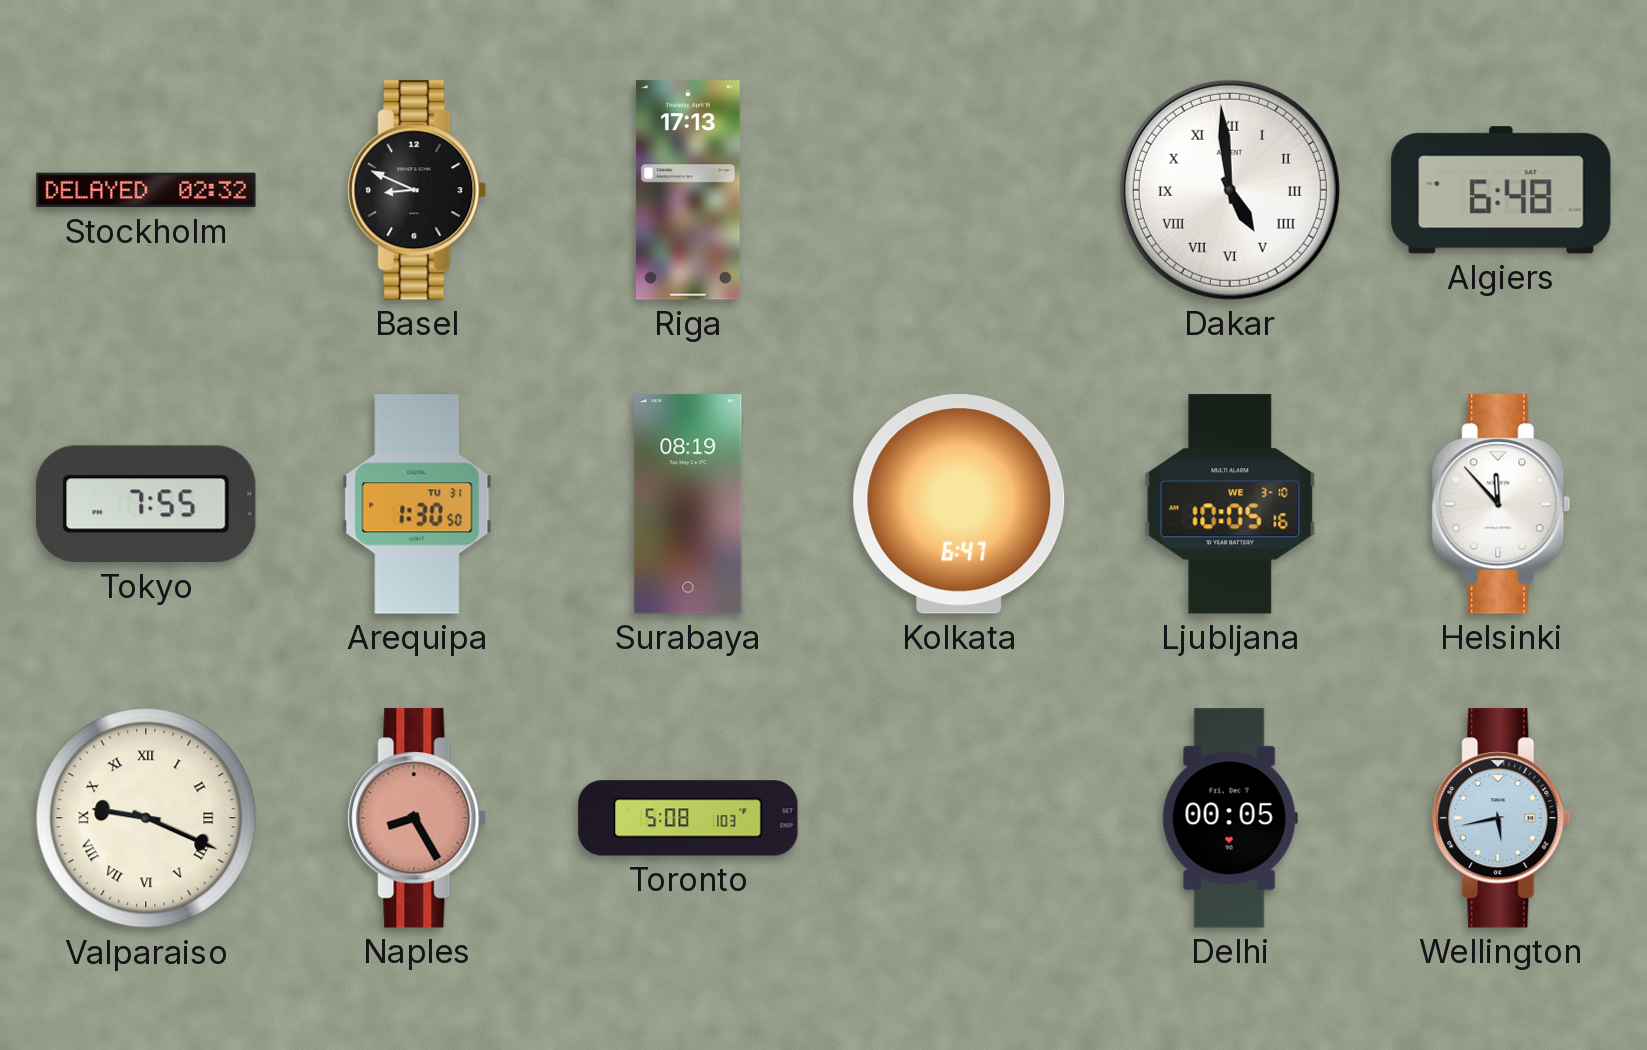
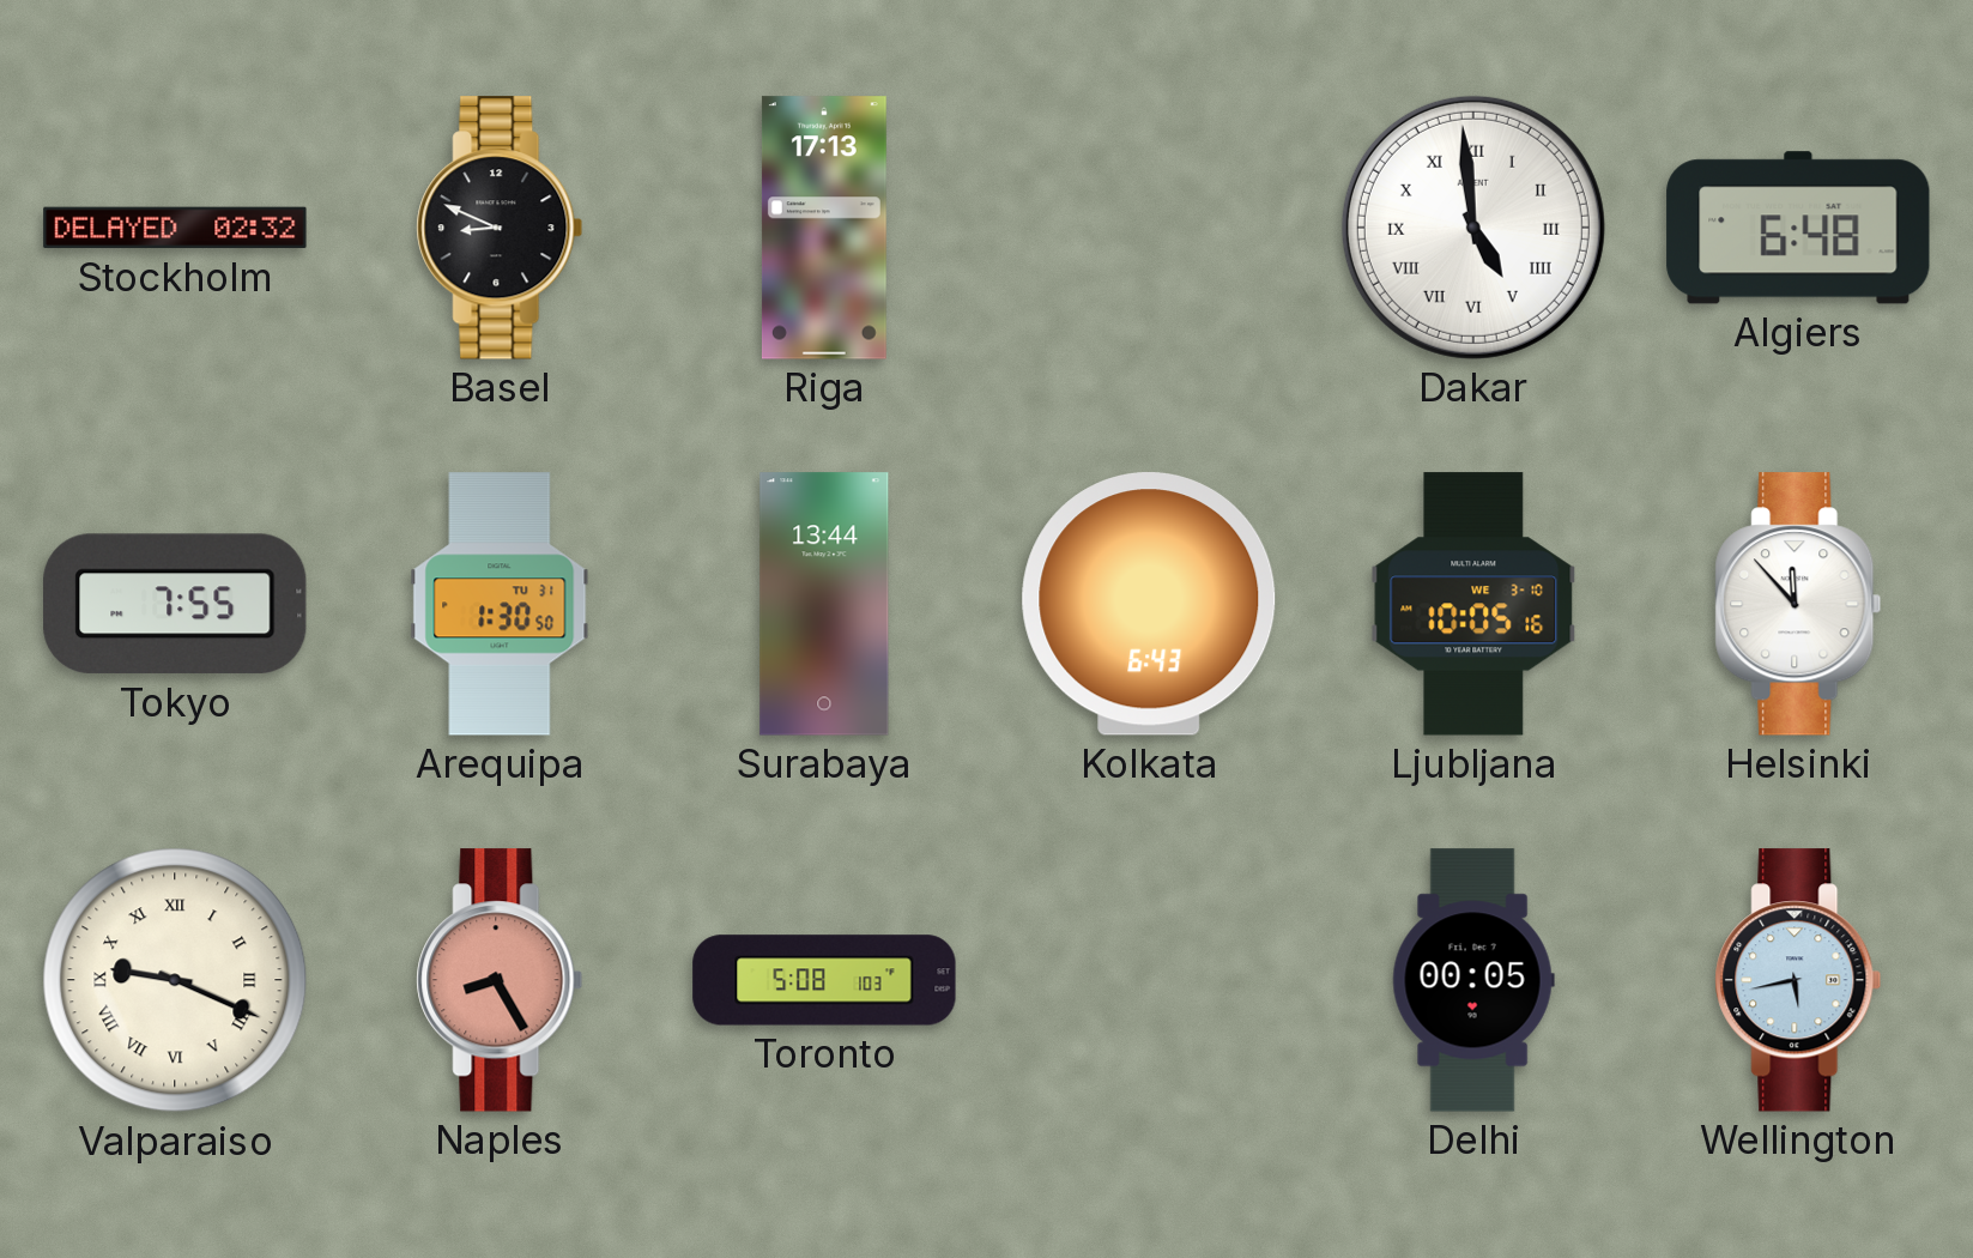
Surabaya: 08:19 -> 13:44 (824, 604)
Kolkata: 6:47 -> 6:43 (1149, 604)
